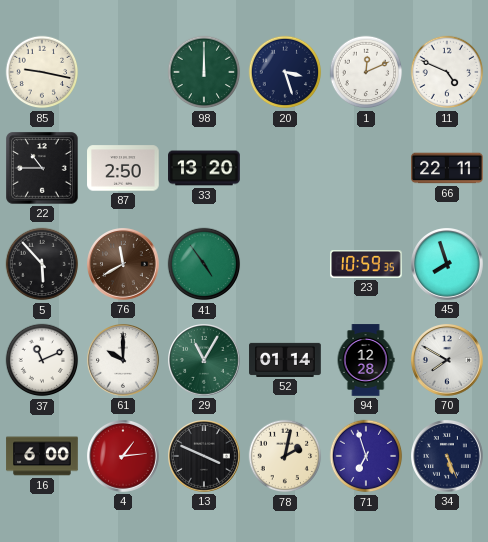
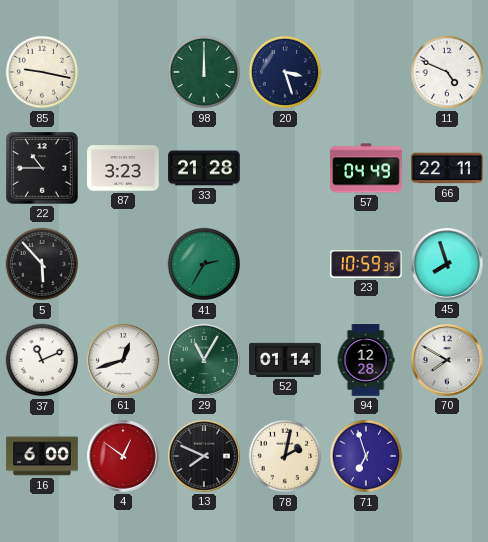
1: 12:11 -> none (366, 72)
87: 2:50 -> 3:23 (123, 168)
33: 13:20 -> 21:28 (204, 168)
57: none -> 04:49 (366, 168)
76: 11:40 -> none (124, 265)
41: 4:54 -> 2:35 (204, 264)
61: 10:00 -> 12:42 (124, 361)
4: 1:14 -> 12:51 (124, 457)
13: 3:49 -> 7:49 (205, 457)
34: 5:26 -> none (448, 457)
